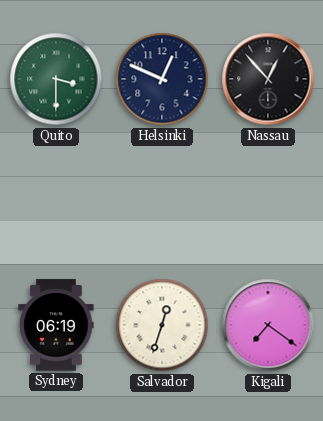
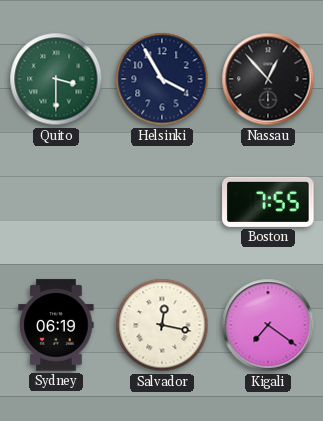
Helsinki: 12:49 -> 3:55 (162, 79)
Boston: none -> 7:55 (268, 202)
Salvador: 12:33 -> 12:17 (162, 325)
